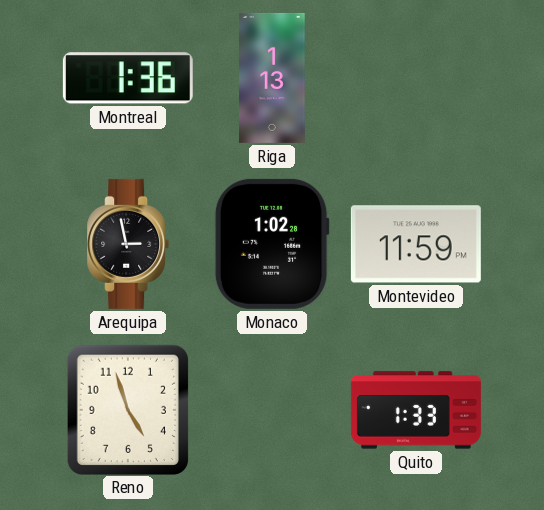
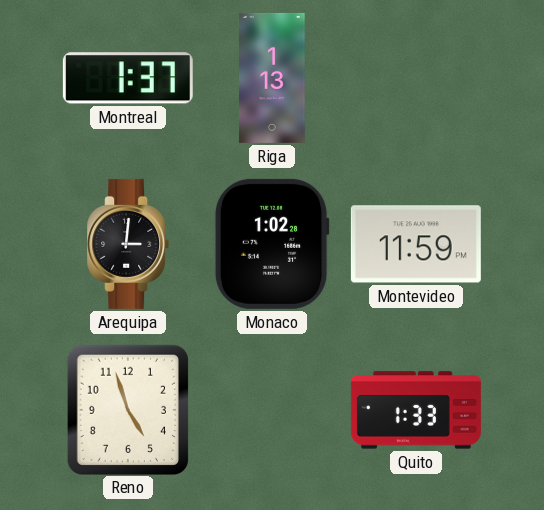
Montreal: 1:36 -> 1:37 (128, 78)
Arequipa: 2:58 -> 3:01 (128, 244)
